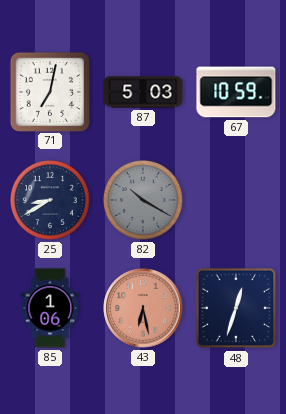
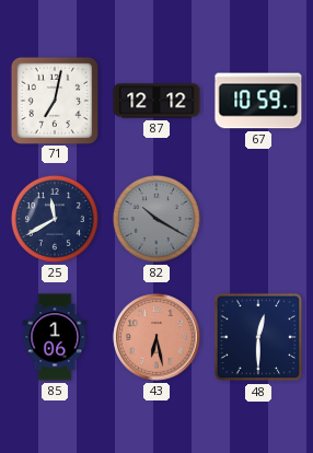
87: 5:03 -> 12:12 (156, 101)
25: 8:40 -> 11:40 (55, 219)
48: 12:33 -> 12:30 (258, 337)
